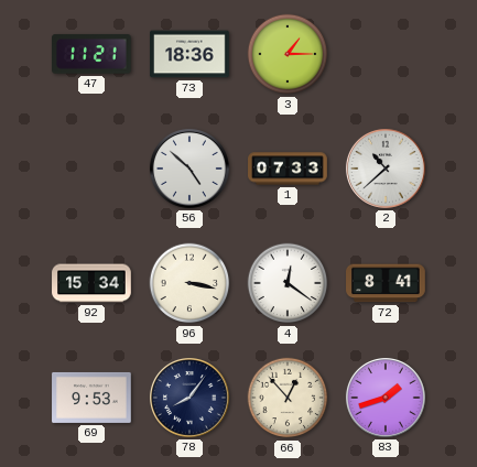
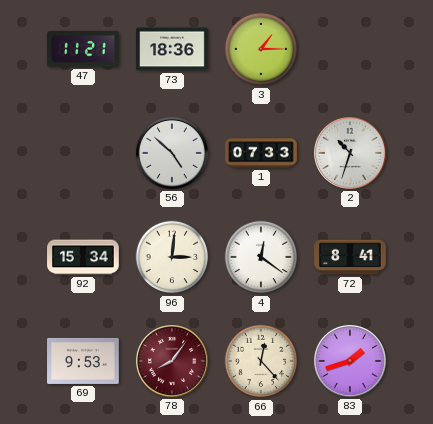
2: 10:38 -> 10:33 (350, 153)
96: 3:17 -> 3:01 (172, 257)
78 dial: navy -> burgundy (172, 361)
66: 12:53 -> 12:23 (261, 361)
